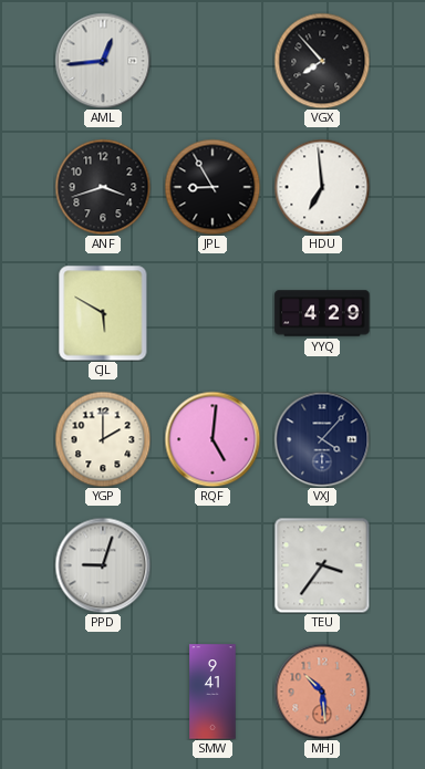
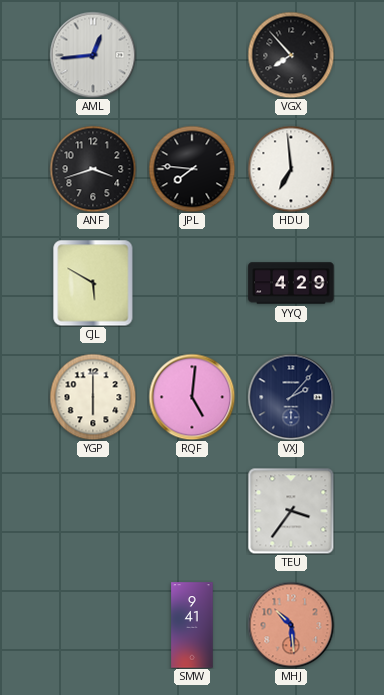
JPL: 8:55 -> 7:46 (192, 169)
YGP: 2:00 -> 6:00 (93, 397)
VXJ: 4:07 -> 2:07 (291, 397)
PPD: 9:03 -> none (103, 565)
